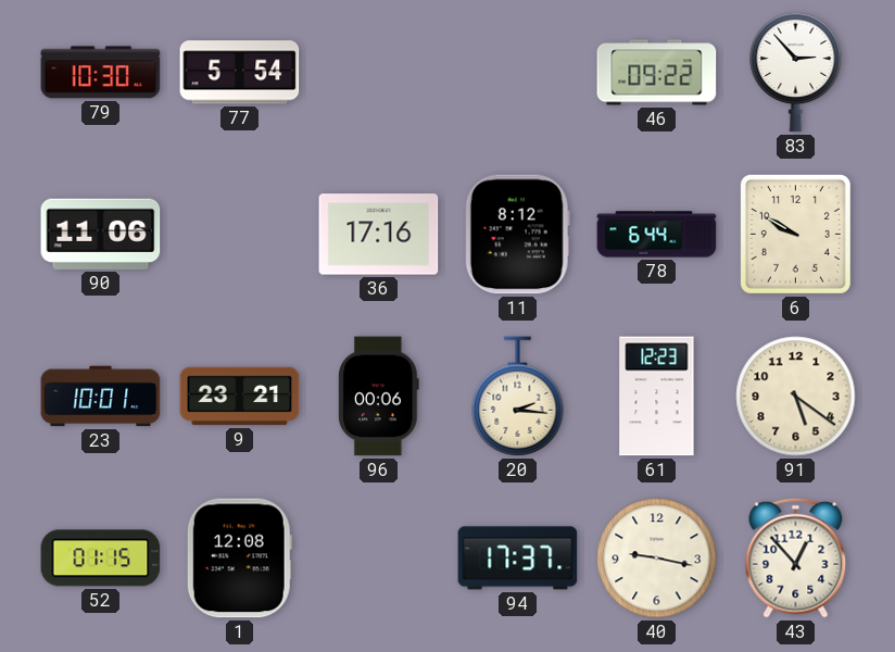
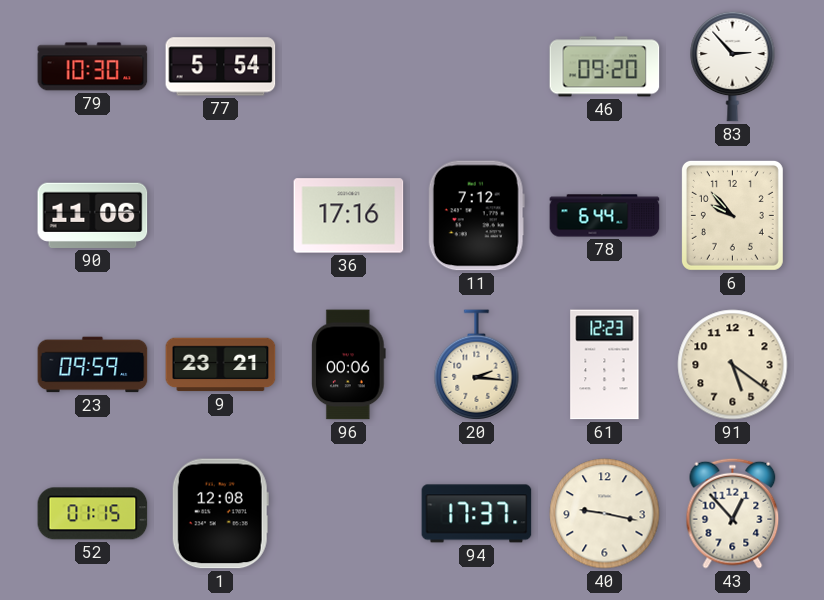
46: 09:22 -> 09:20 (605, 67)
11: 8:12 -> 7:12 (476, 216)
6: 9:50 -> 9:53 (732, 215)
23: 10:01 -> 09:59 (93, 365)
